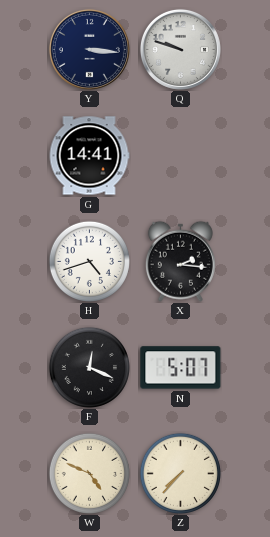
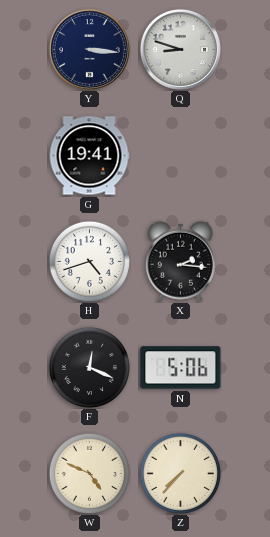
Q: 9:48 -> 8:48 (180, 49)
G: 14:41 -> 19:41 (89, 156)
N: 5:07 -> 5:06 (181, 368)
